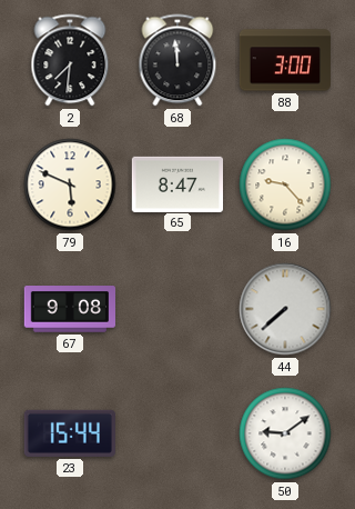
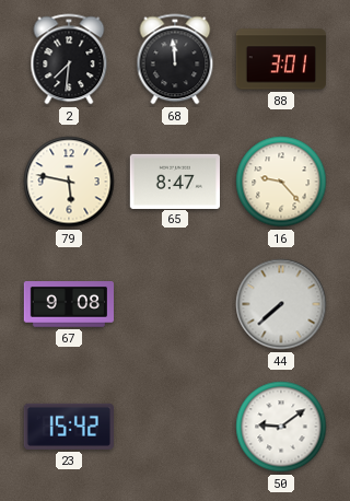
88: 3:00 -> 3:01 (280, 59)
79: 5:49 -> 5:47 (69, 182)
23: 15:44 -> 15:42 (69, 427)
